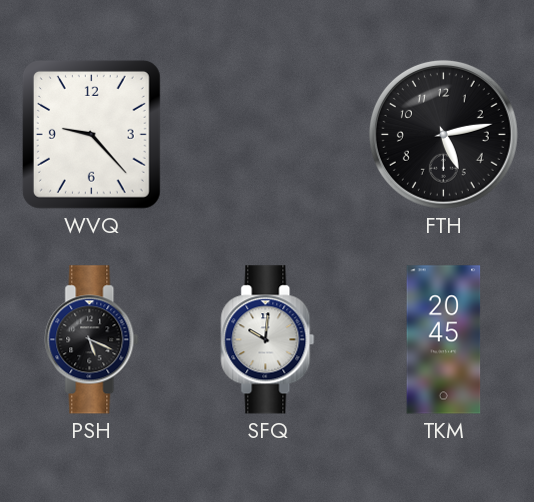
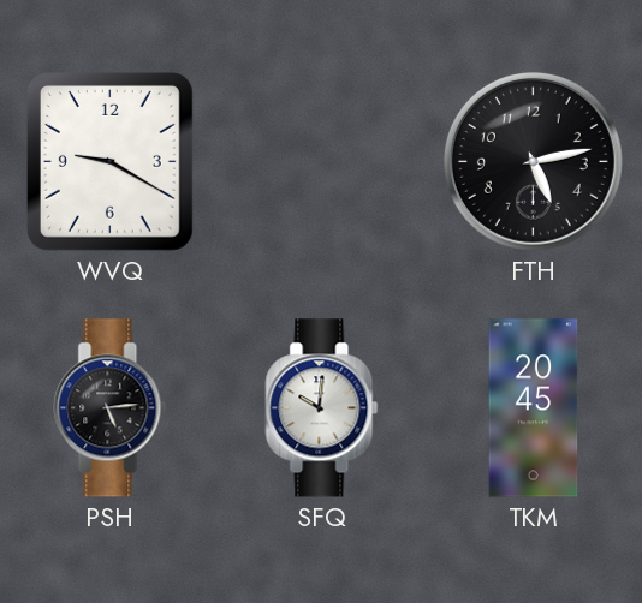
WVQ: 9:23 -> 9:20 (109, 161)
PSH: 5:19 -> 5:14 (111, 408)
